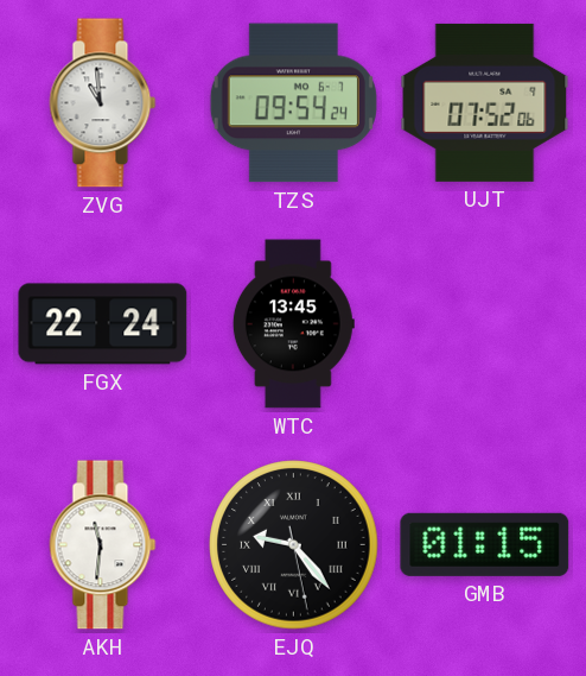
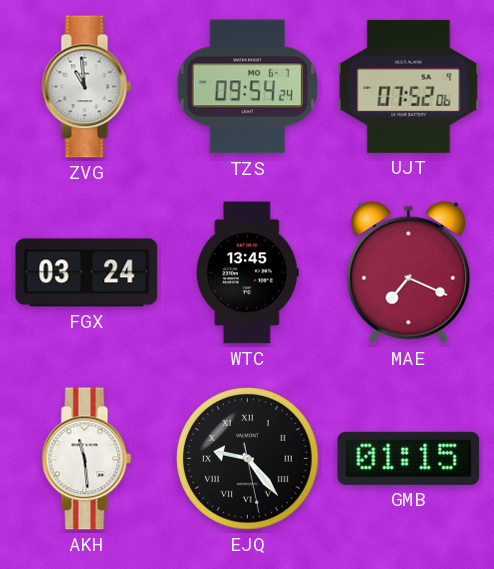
FGX: 22:24 -> 03:24 (87, 273)
MAE: none -> 7:19 (409, 272)
AKH: 11:31 -> 11:29 (87, 459)
